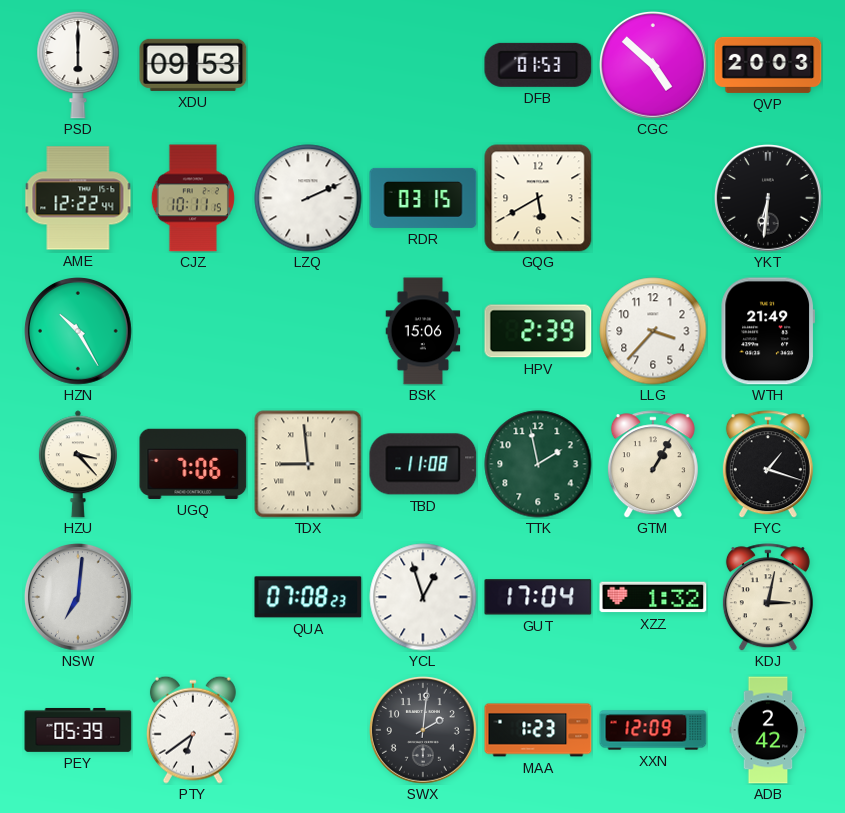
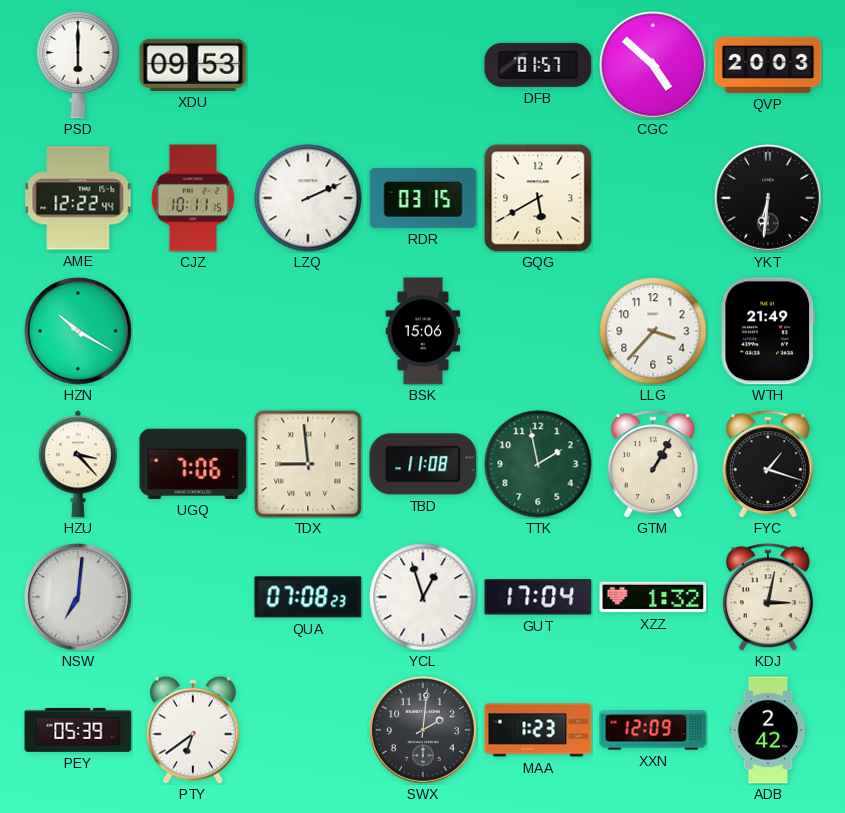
DFB: 01:53 -> 01:57 (538, 65)
HZN: 10:25 -> 10:20 (79, 332)
HPV: 2:39 -> none (538, 331)
